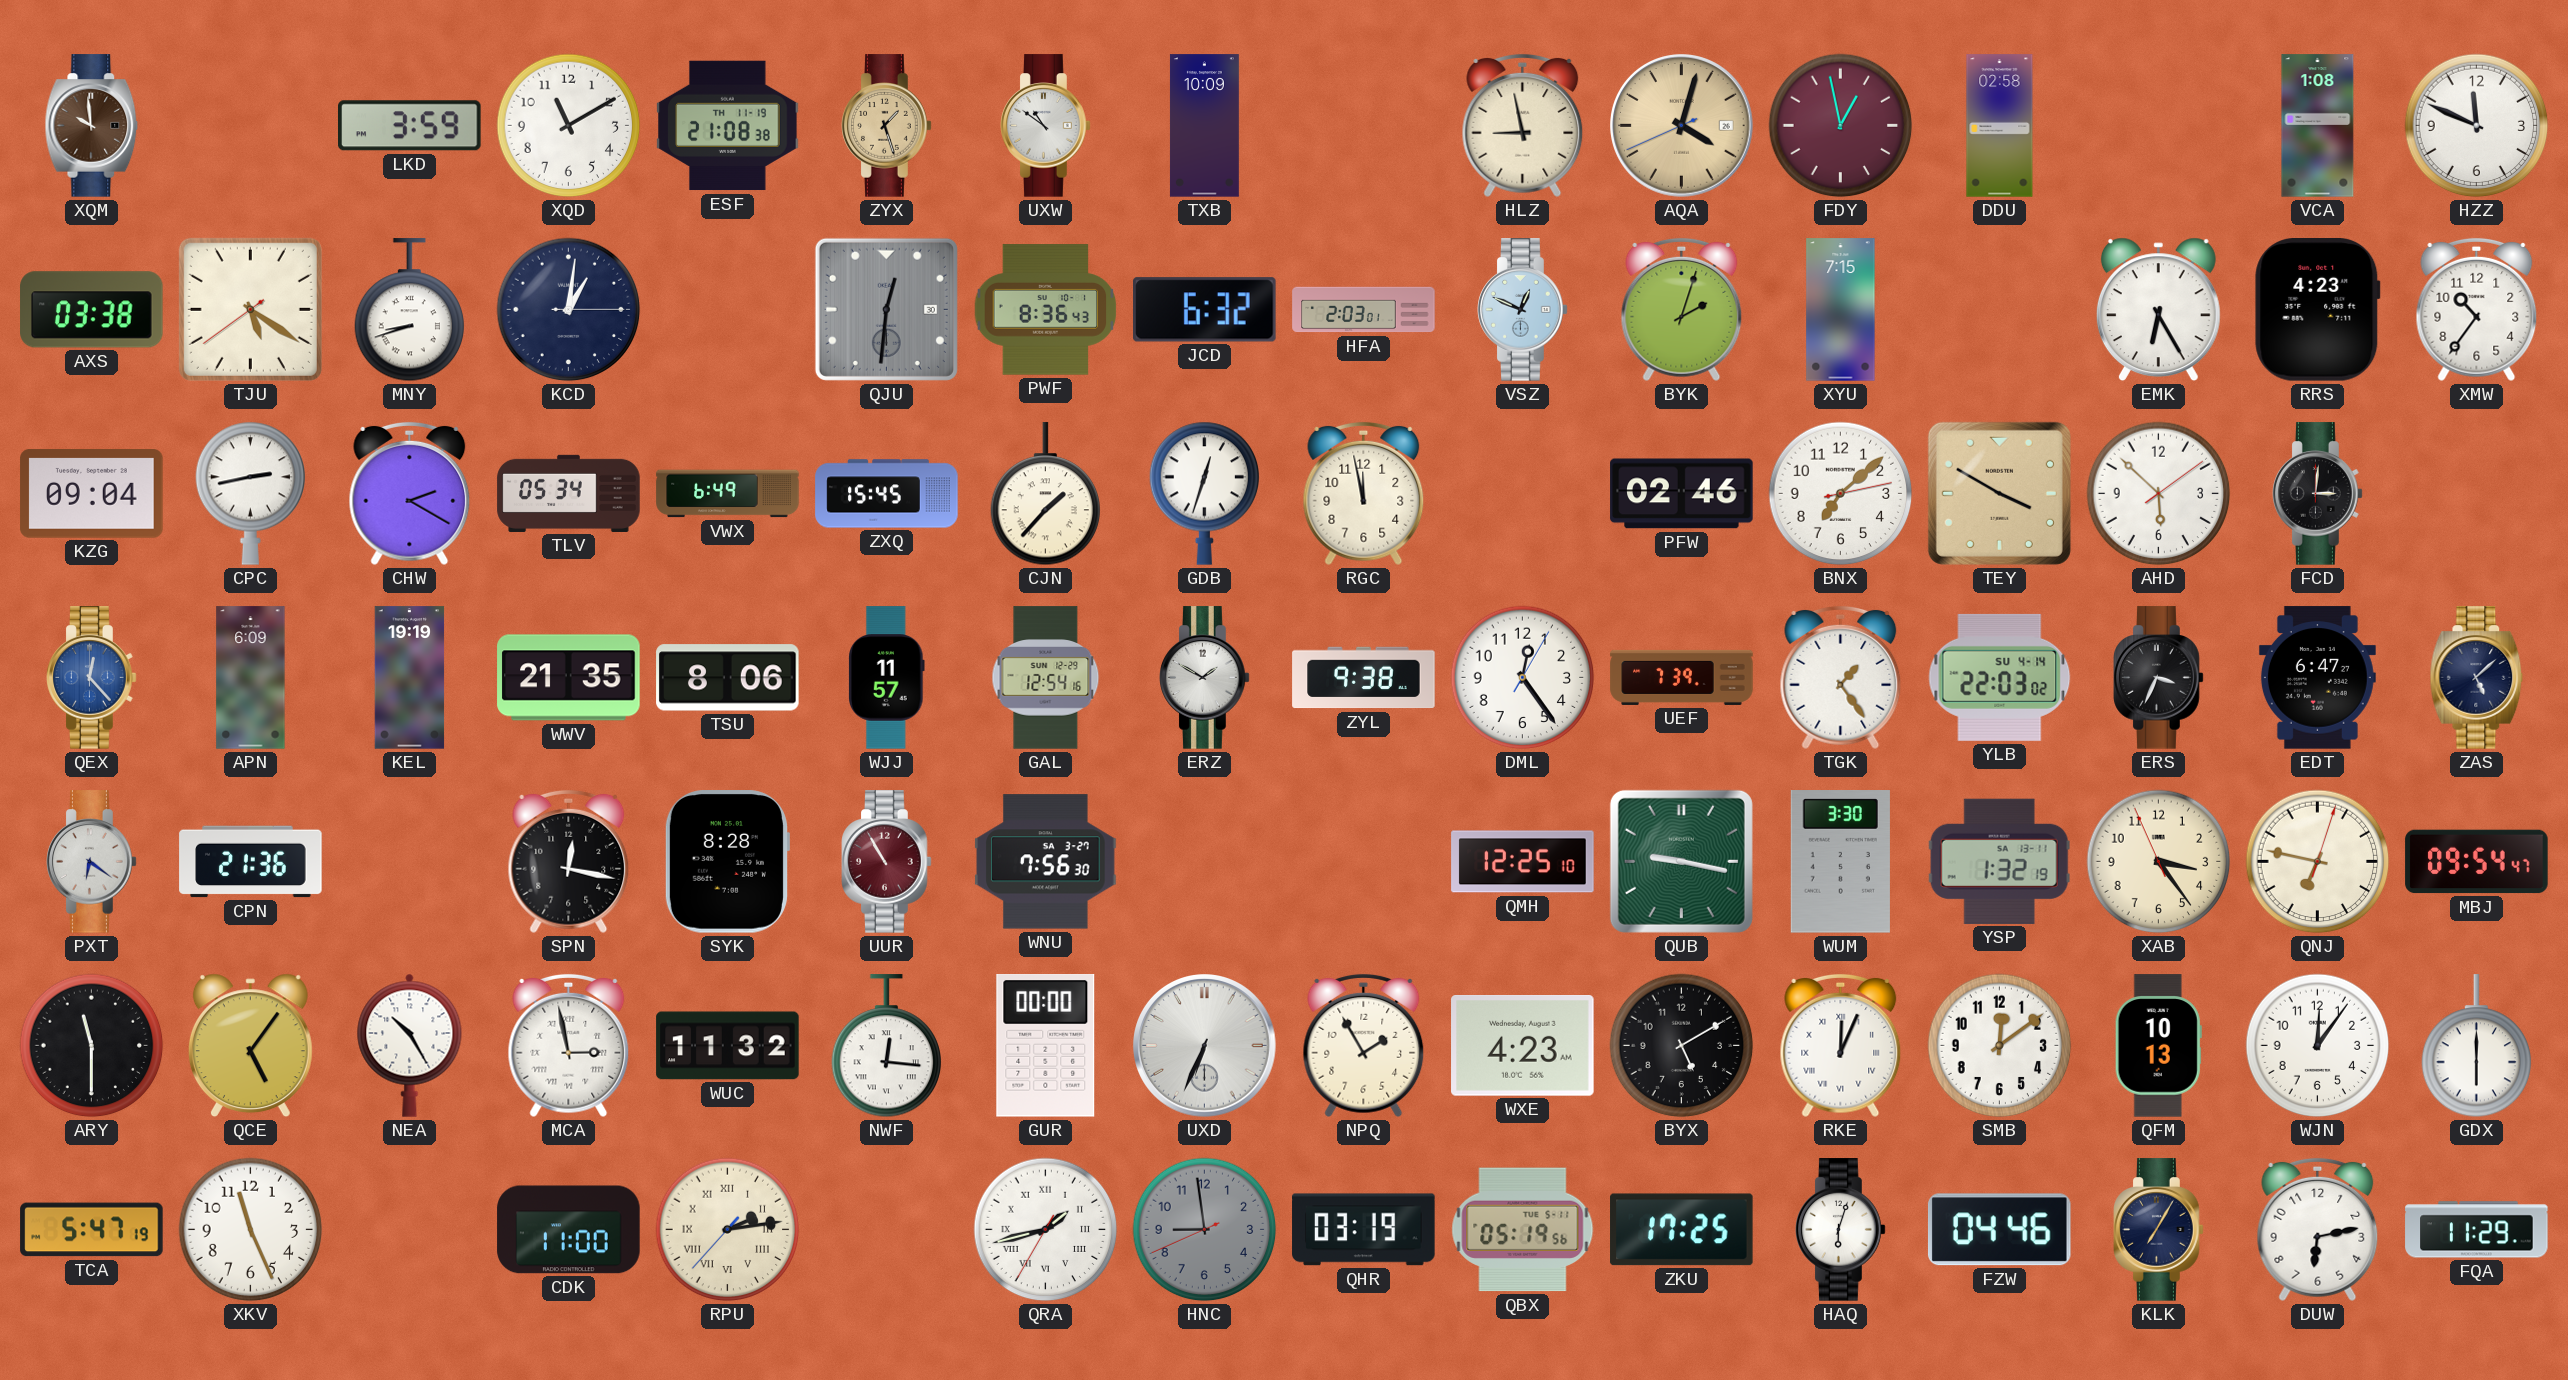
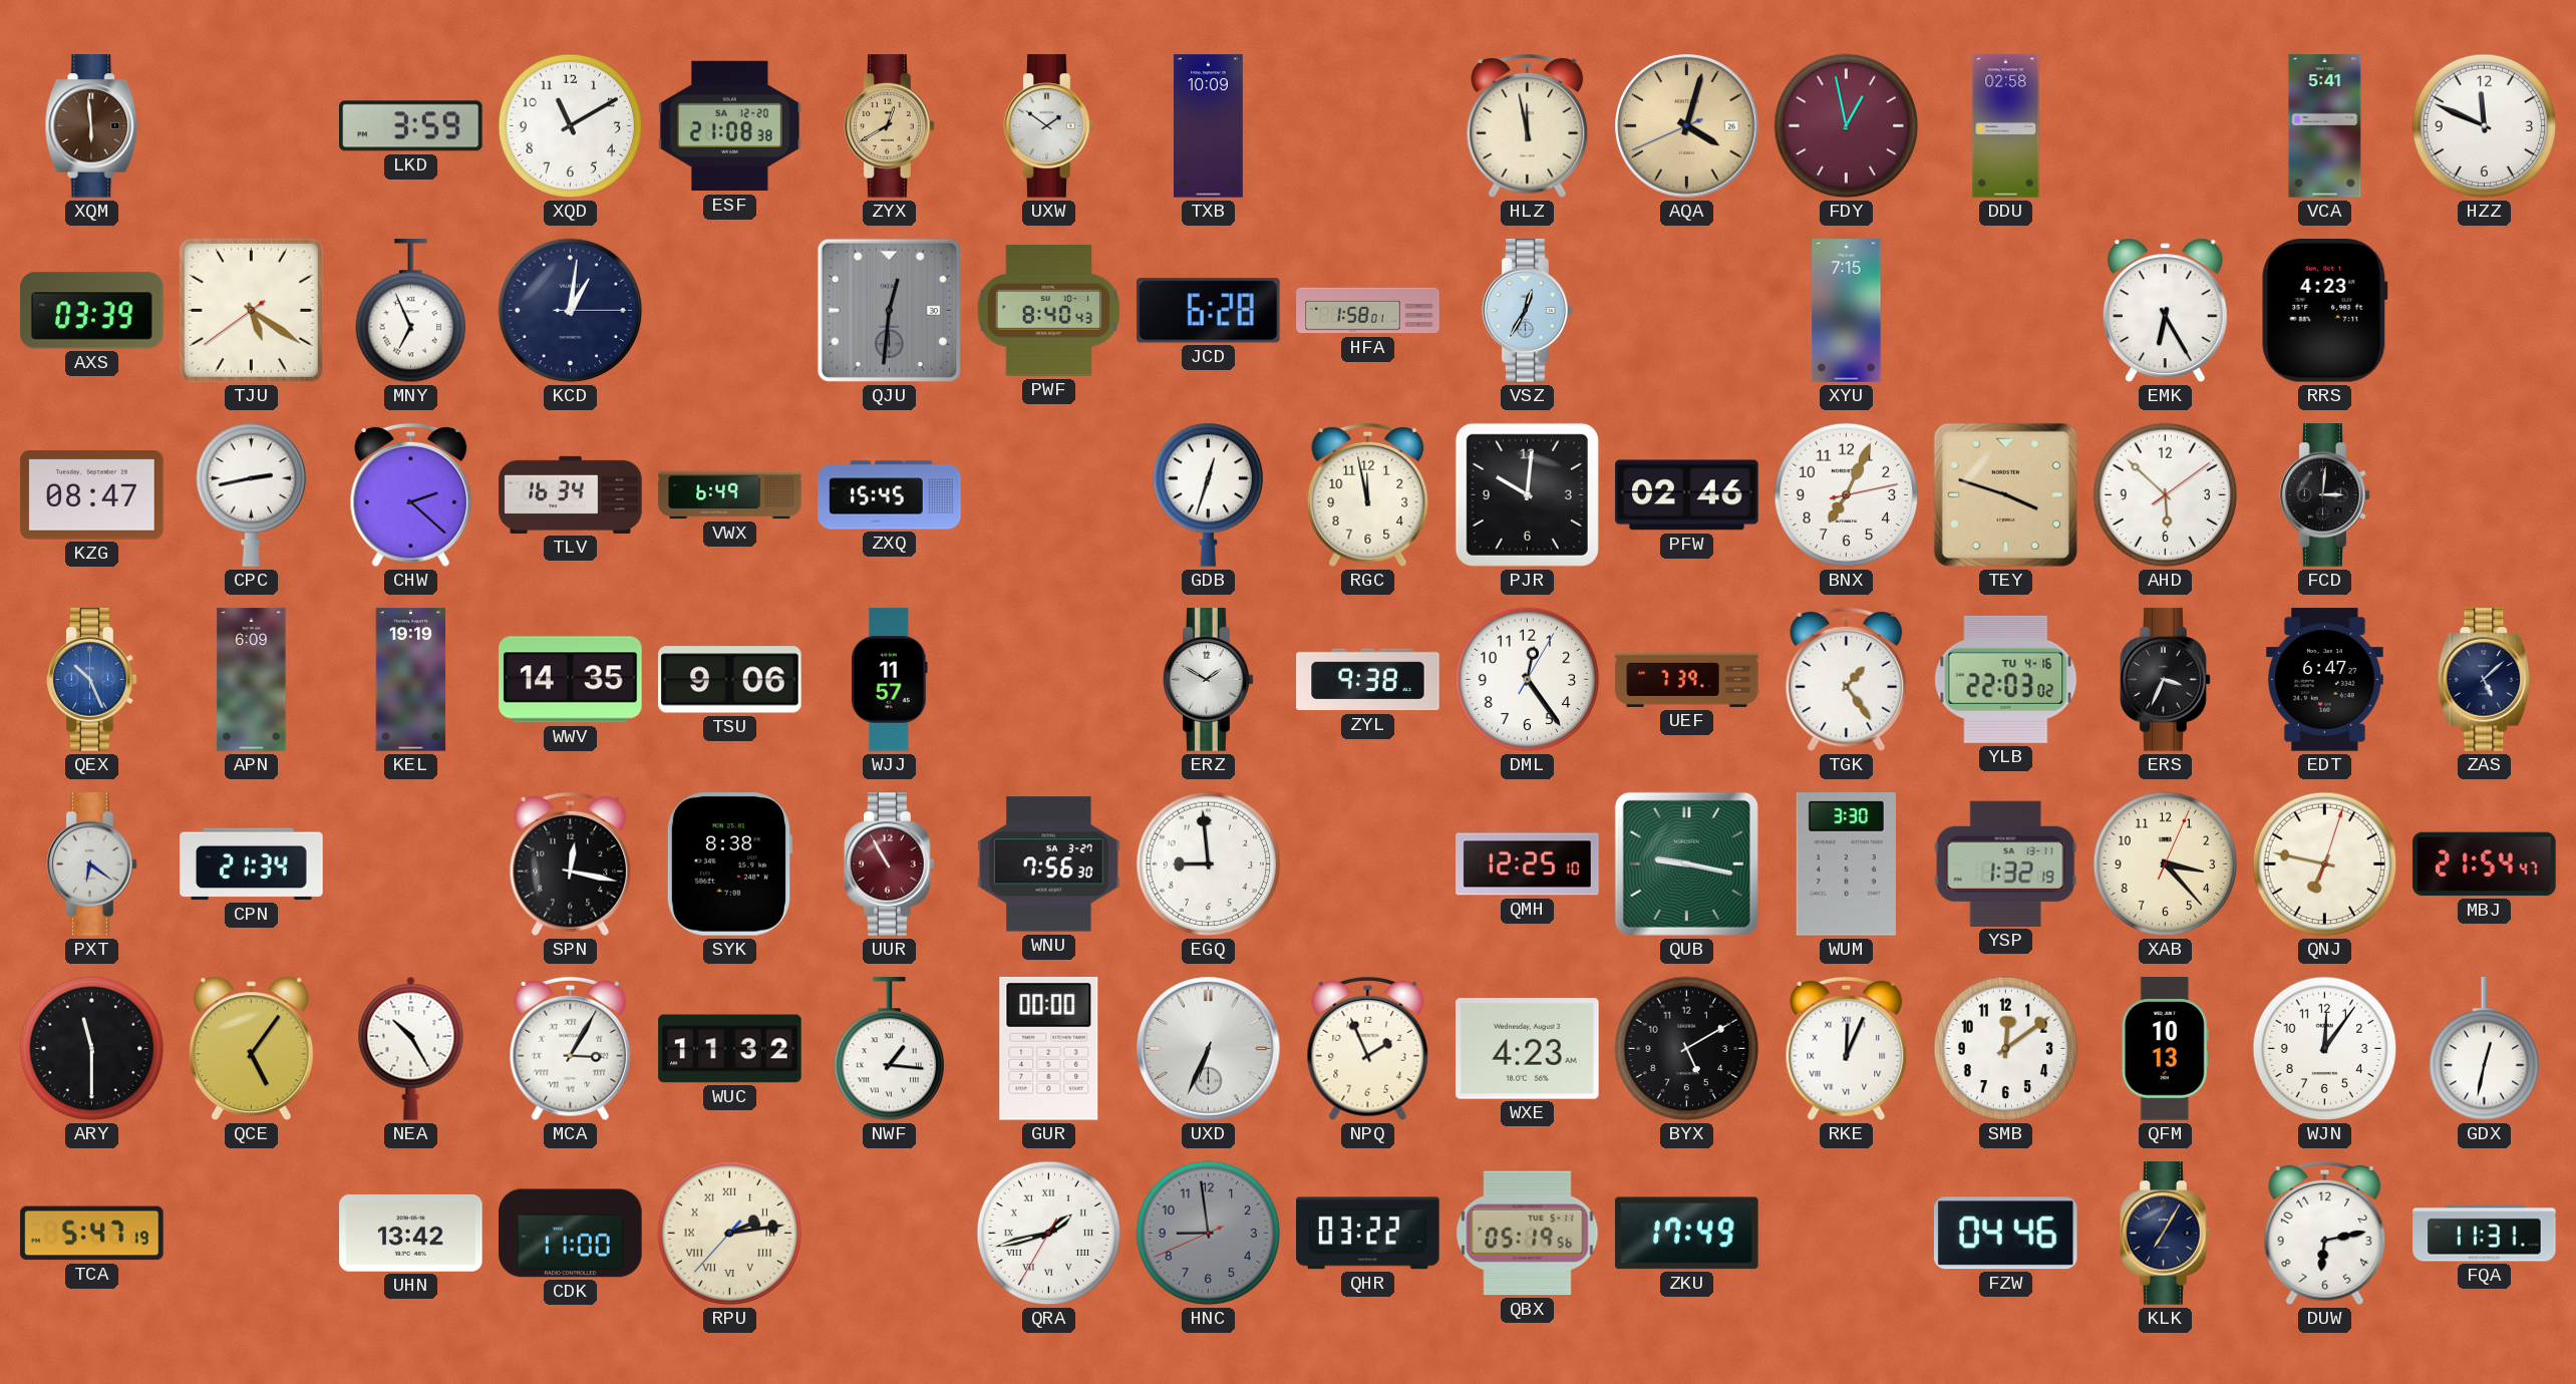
XQM: 9:59 -> 5:59 (92, 126)
ESF date: TH 11-19 -> SA 12-20 (730, 126)
ZYX: 1:27 -> 12:40 (890, 126)
UXW: 10:51 -> 1:51 (1049, 126)
HLZ: 8:58 -> 11:58 (1528, 126)
VCA: 1:08 -> 5:41 (2325, 126)
AXS: 03:38 -> 03:39 (92, 311)
MNY: 8:42 -> 6:56 (411, 311)
PWF: 8:36 -> 8:40 (1049, 311)
JCD: 6:32 -> 6:28 (1209, 311)
HFA: 2:03 -> 1:58 (1368, 311)
VSZ: 12:49 -> 12:35 (1528, 311)
BYK: 2:03 -> none (1682, 310)
XMW: 10:36 -> none (2477, 310)
KZG: 09:04 -> 08:47 (92, 495)
CHW: 2:20 -> 2:22 (411, 495)
TLV: 05:34 -> 16:34 (571, 494)
CJN: 1:37 -> none (1046, 494)
PJR: none -> 10:01 (1527, 494)
BNX: 7:08 -> 7:04 (1847, 495)
TEY: 3:50 -> 3:48 (2005, 494)
QEX: 12:23 -> 10:26 (92, 680)
WWV: 21:35 -> 14:35 (571, 680)
TSU: 8:06 -> 9:06 (730, 680)
GAL: 12:54 -> none (1046, 678)
YLB date: SU 4-14 -> TU 4-16 (2006, 679)
CPN: 21:36 -> 21:34 (252, 864)
SYK: 8:28 -> 8:38 (728, 864)
EGQ: none -> 8:59 (1209, 864)
XAB: 3:23:56 -> 3:23:04 (2166, 864)
MBJ: 09:54 -> 21:54 (2485, 864)
MCA: 2:58 -> 3:05 (571, 1049)
NWF: 12:16 -> 1:16 (890, 1049)
NPQ: 1:55 -> 1:56 (1368, 1049)
GDX: 6:00 -> 12:32 (2485, 1049)
XKV: 11:26 -> none (251, 1230)
UHN: none -> 13:42 (411, 1233)
QHR: 03:19 -> 03:22 (1368, 1234)
ZKU: 17:25 -> 17:49 (1687, 1234)
HAQ: 6:03 -> none (1841, 1230)
FQA: 11:29 -> 11:31 (2485, 1234)
